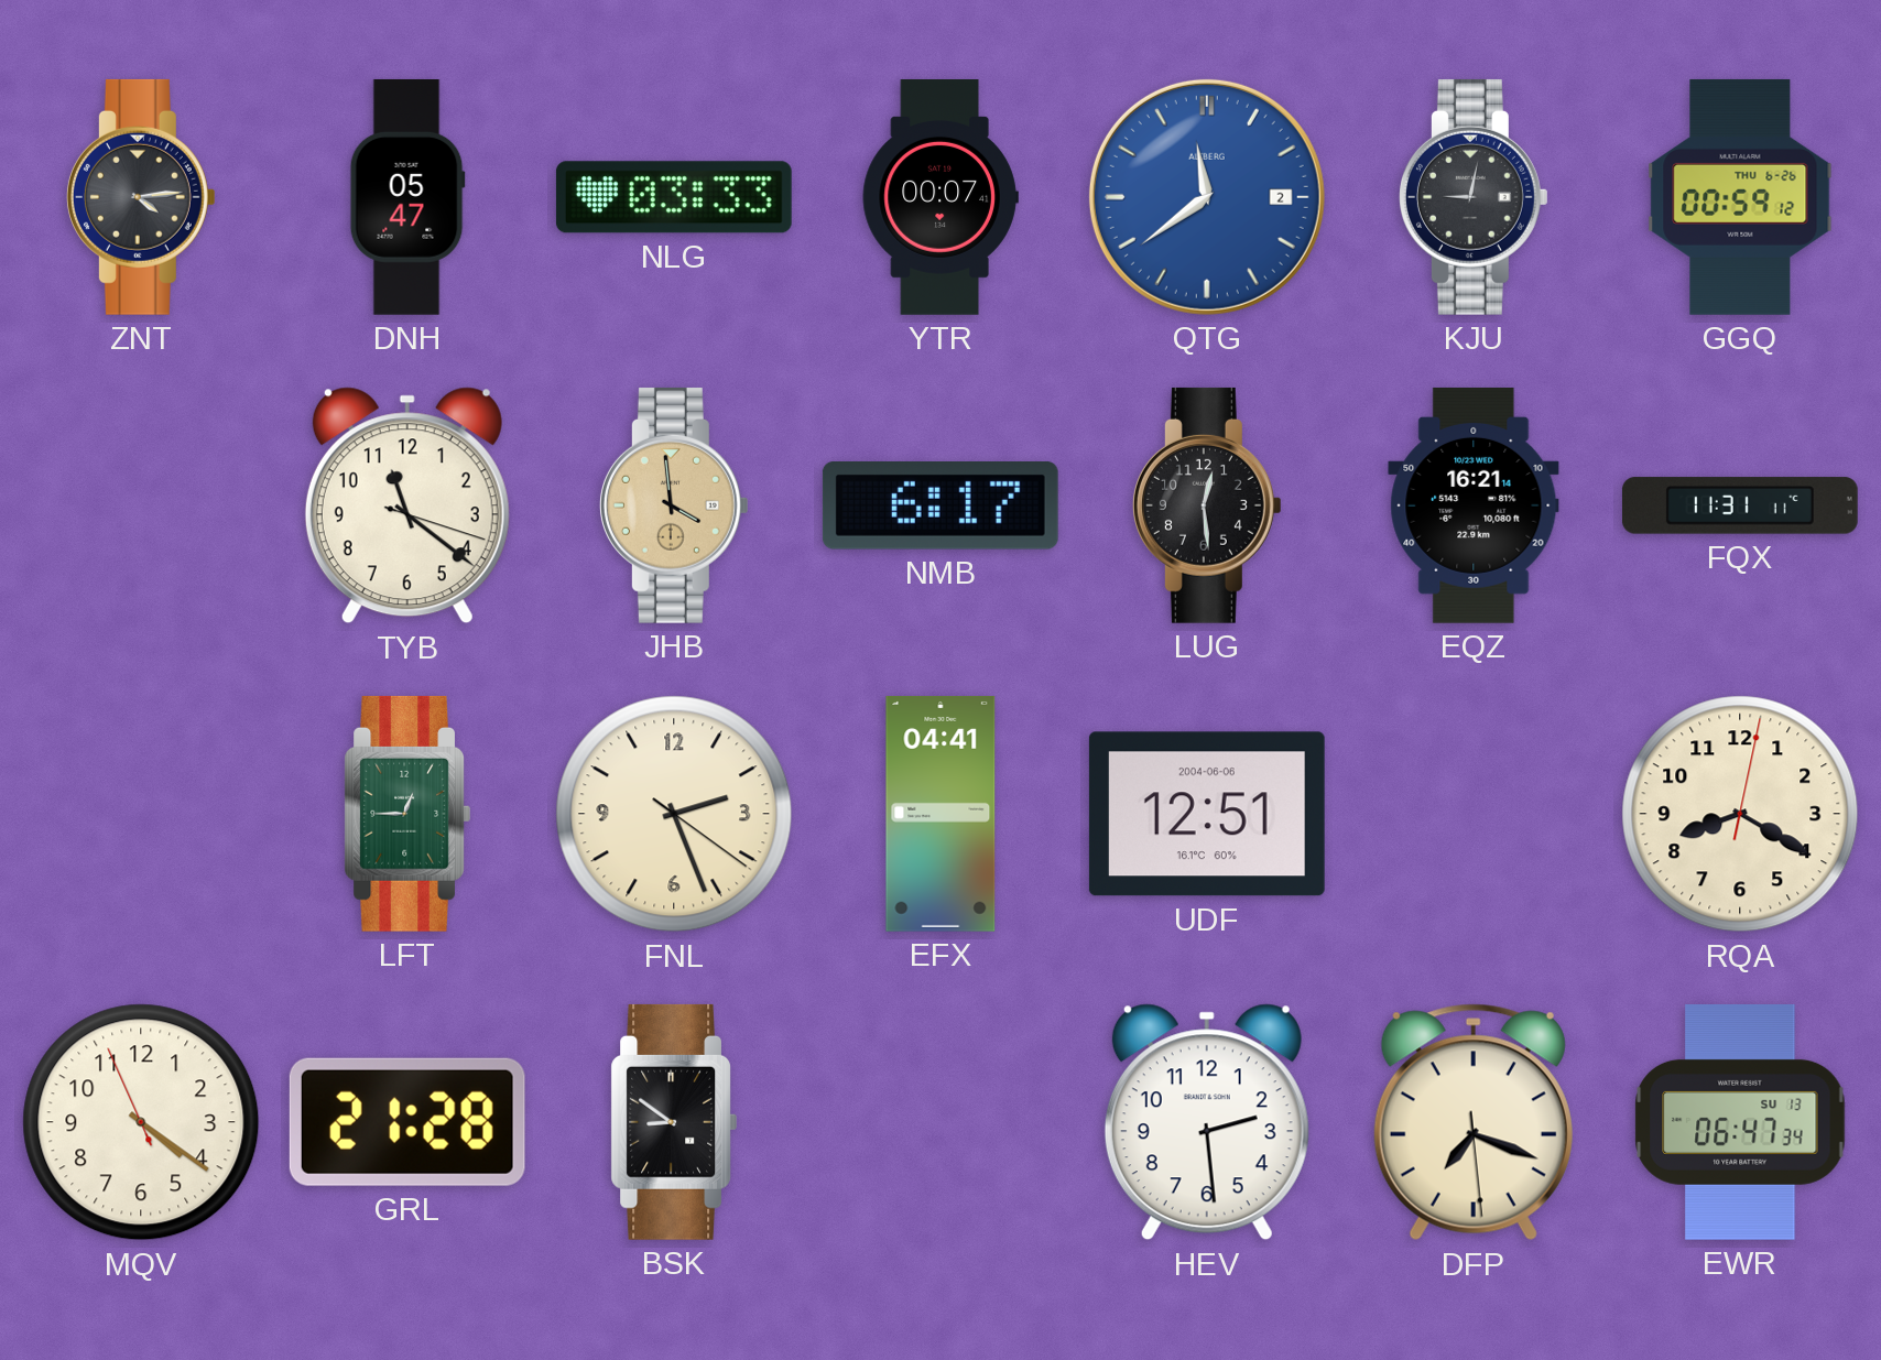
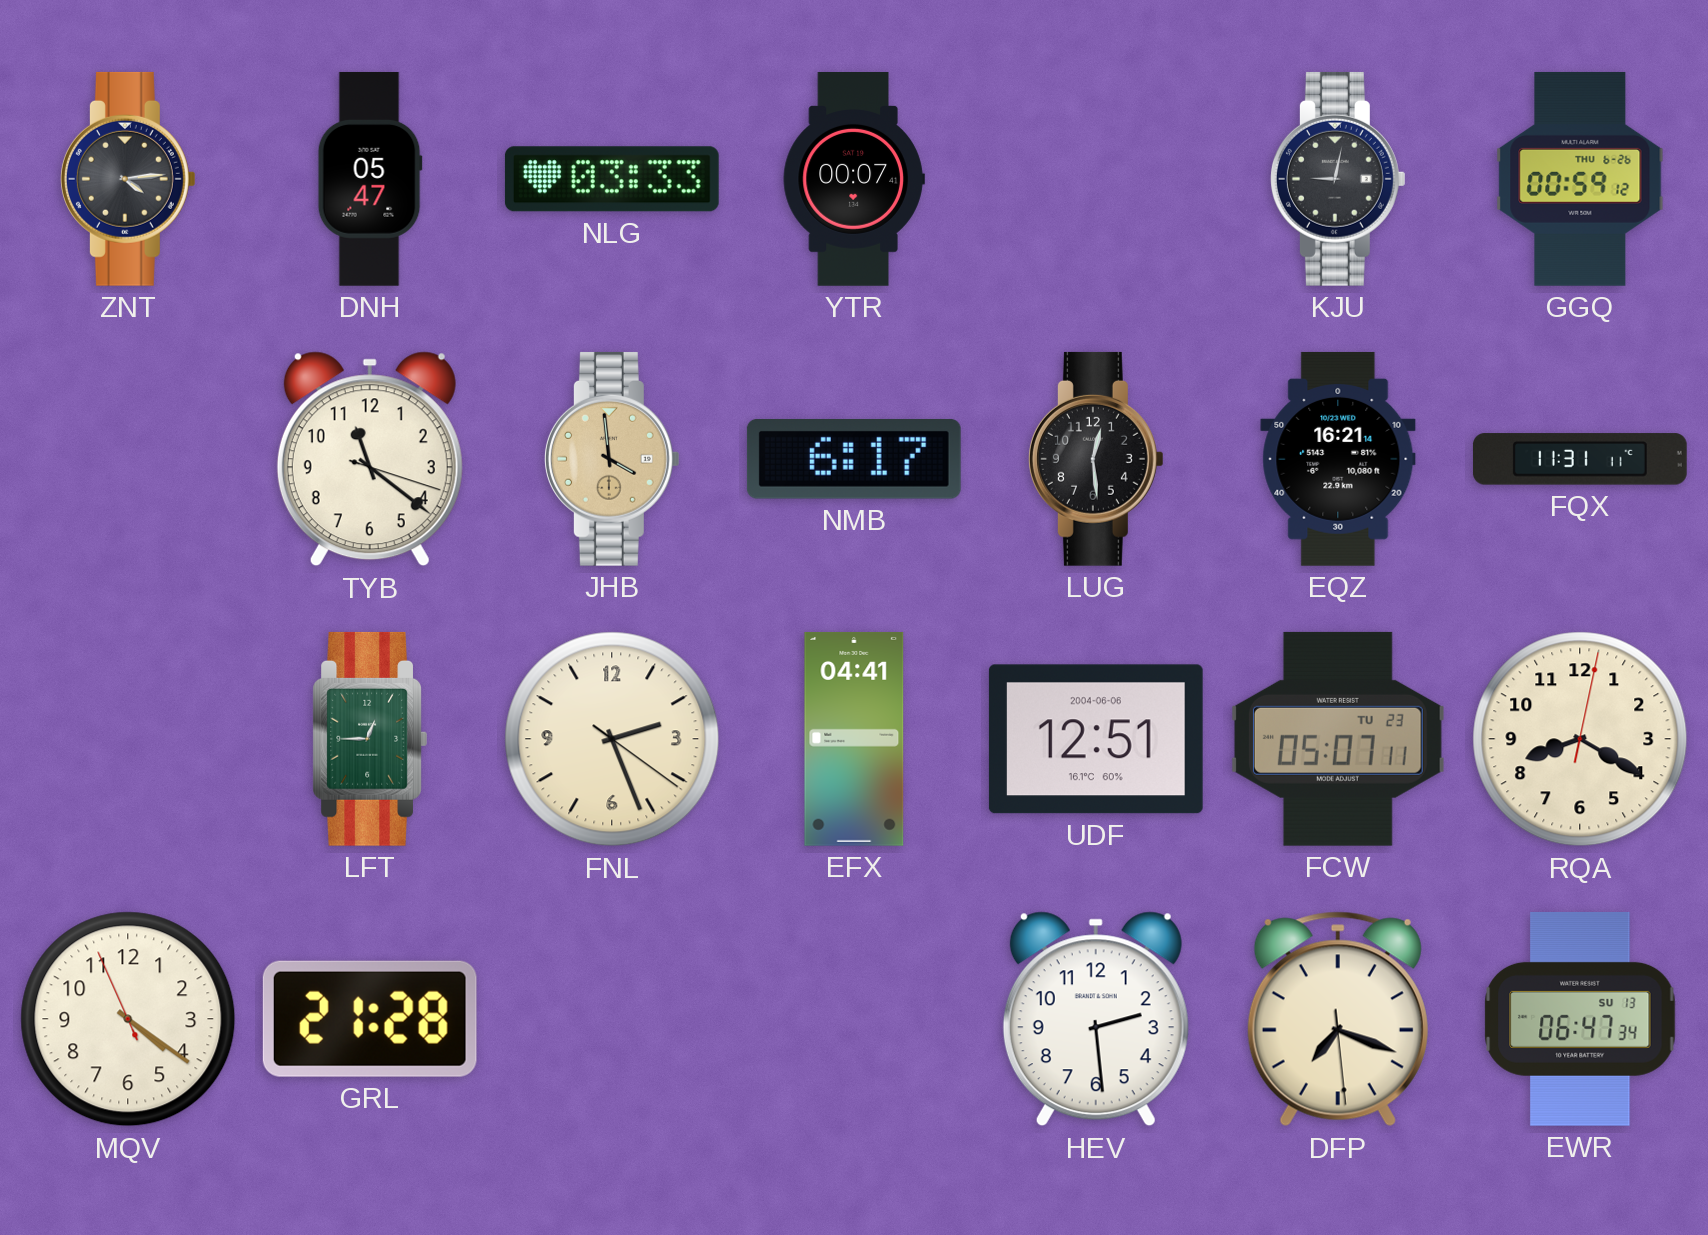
QTG: 11:39 -> none (1207, 197)
FCW: none -> 05:07 (1338, 739)
BSK: 8:51 -> none (673, 1122)
